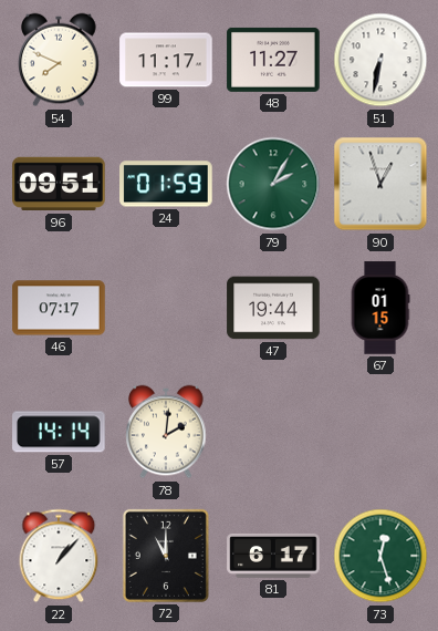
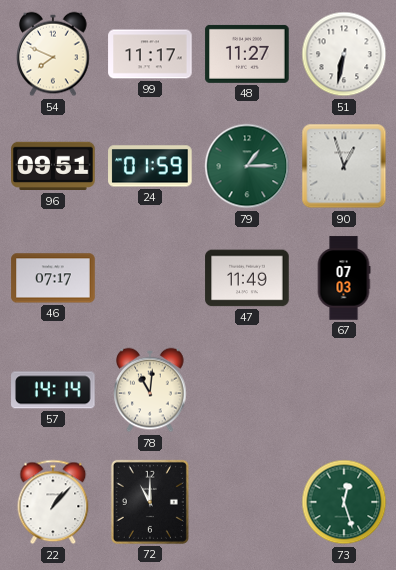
79: 2:05 -> 1:15 (247, 166)
47: 19:44 -> 11:49 (247, 278)
67: 01:15 -> 07:03 (344, 278)
78: 2:01 -> 11:01 (150, 390)
81: 6:17 -> none (273, 556)
